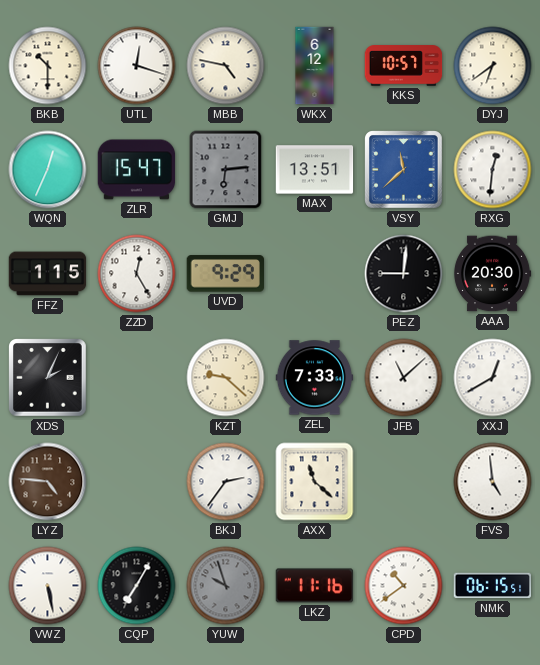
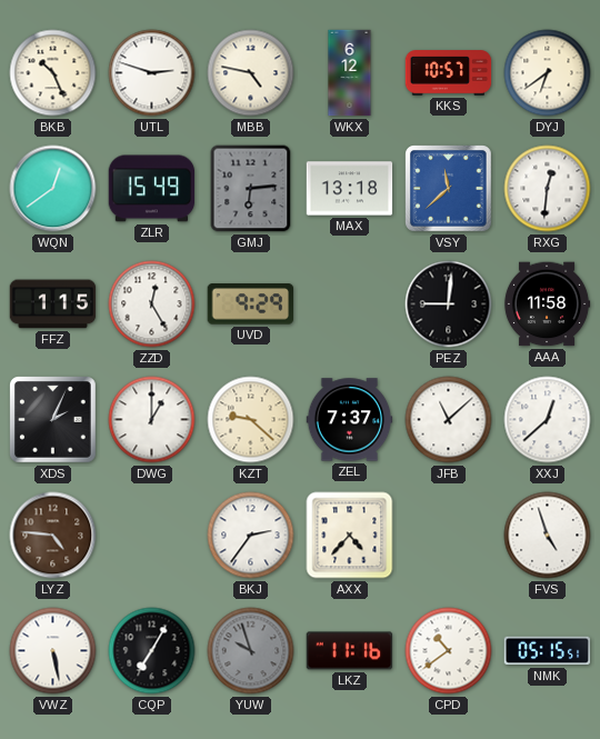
BKB: 10:30 -> 10:26 (53, 73)
UTL: 12:18 -> 2:48 (152, 73)
WQN: 12:34 -> 12:39 (53, 189)
ZLR: 15:47 -> 15:49 (152, 189)
MAX: 13:51 -> 13:18 (350, 189)
AAA: 20:30 -> 11:58 (547, 304)
DWG: none -> 1:00 (152, 420)
ZEL: 7:33 -> 7:37 (350, 420)
XXJ: 12:40 -> 12:38 (548, 420)
AXX: 11:22 -> 4:37 (350, 536)
FVS: 4:59 -> 4:57 (548, 536)
NMK: 06:15 -> 05:15 (548, 651)
